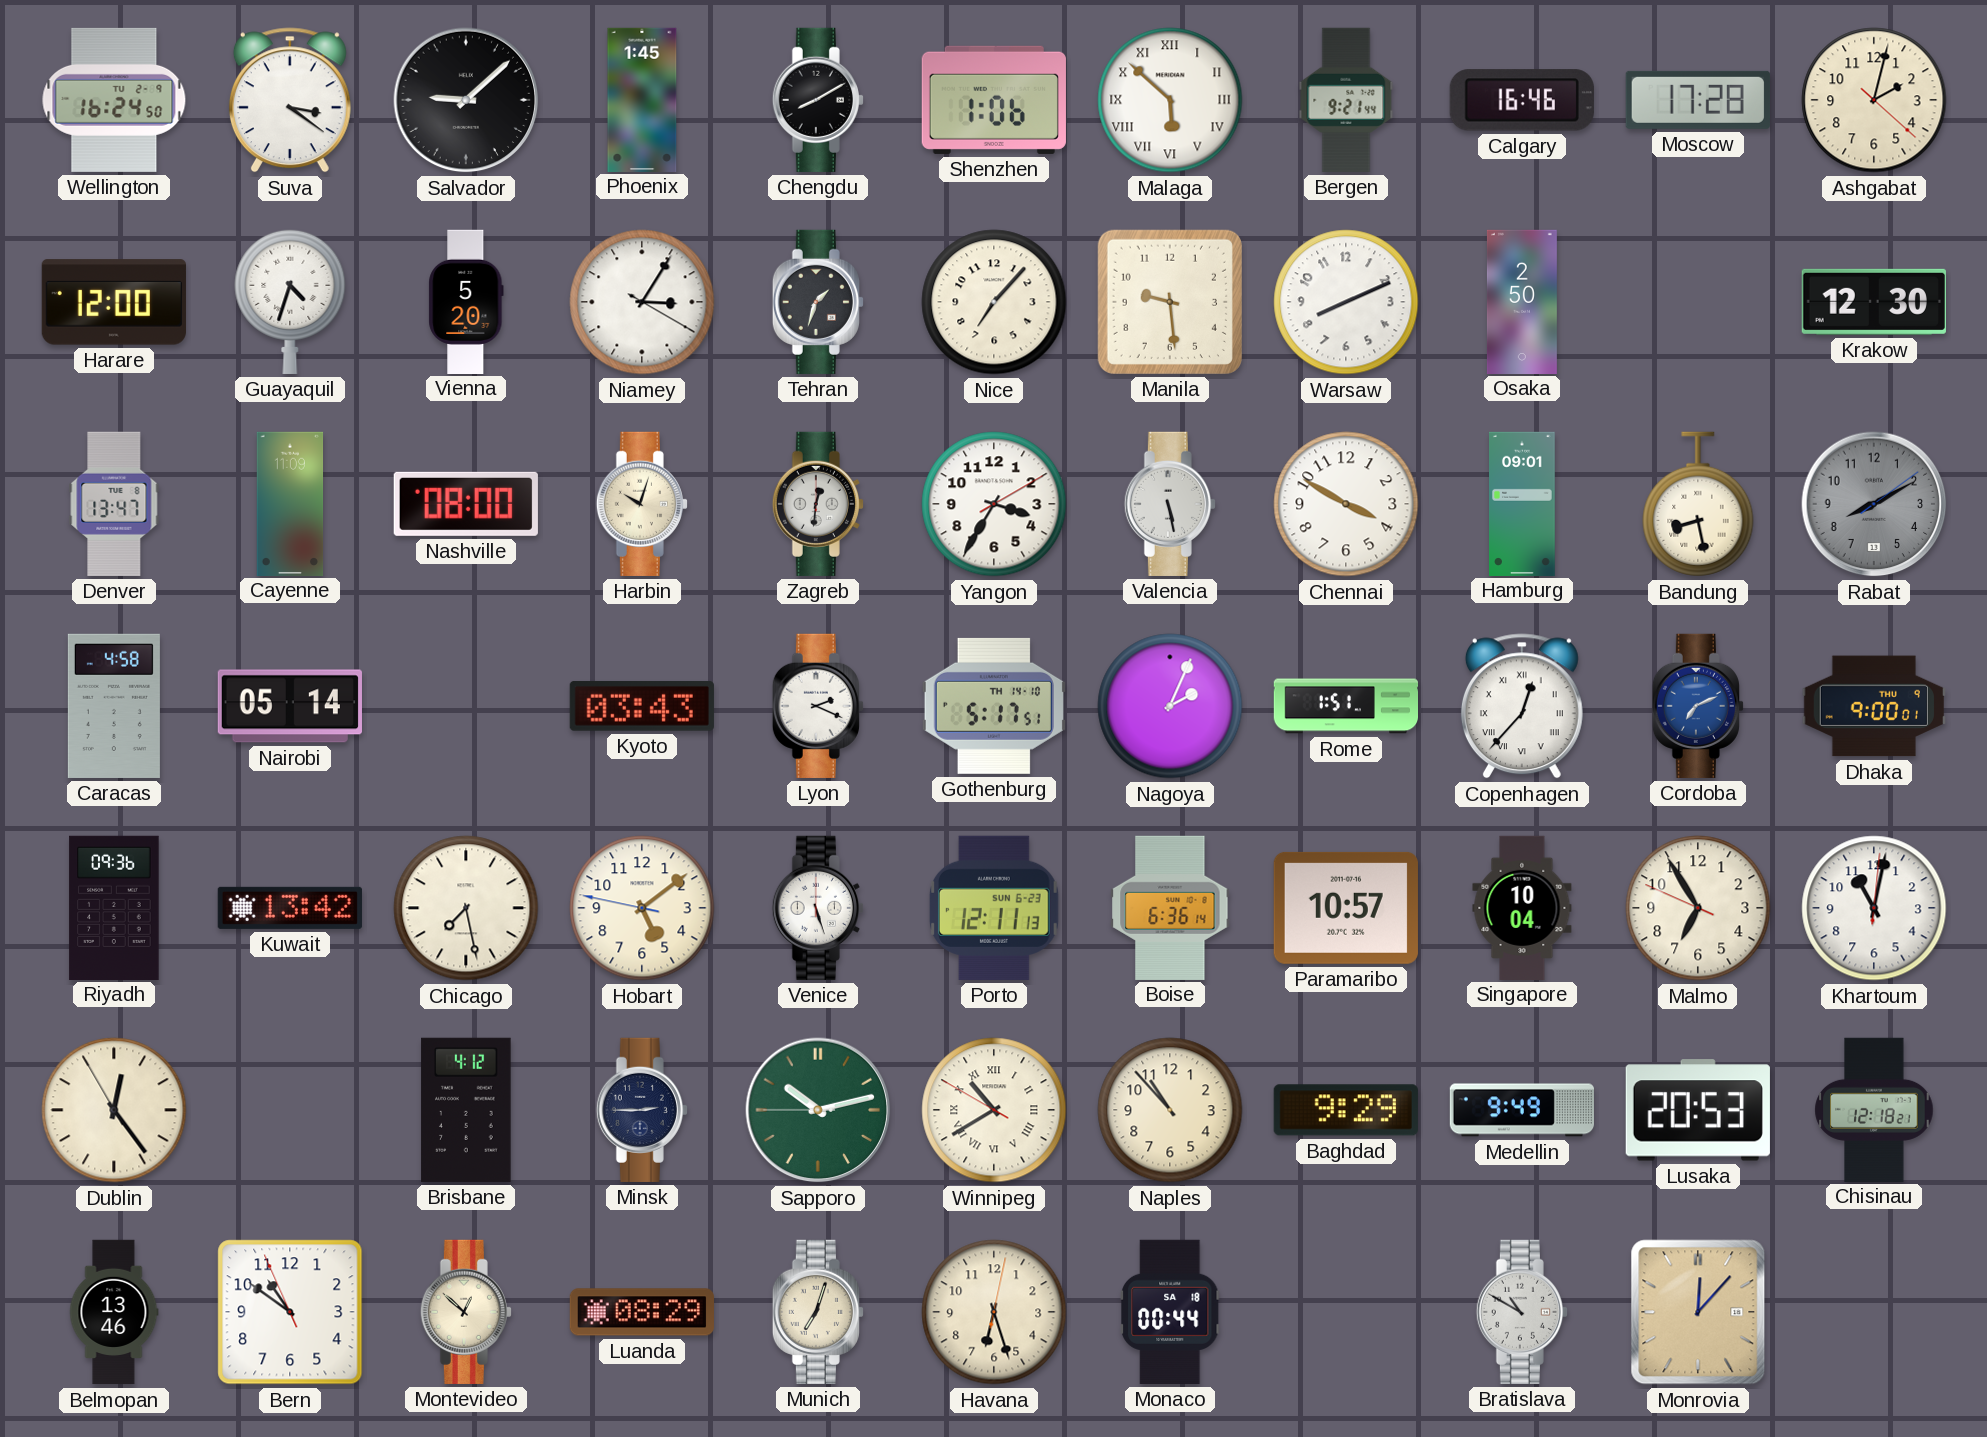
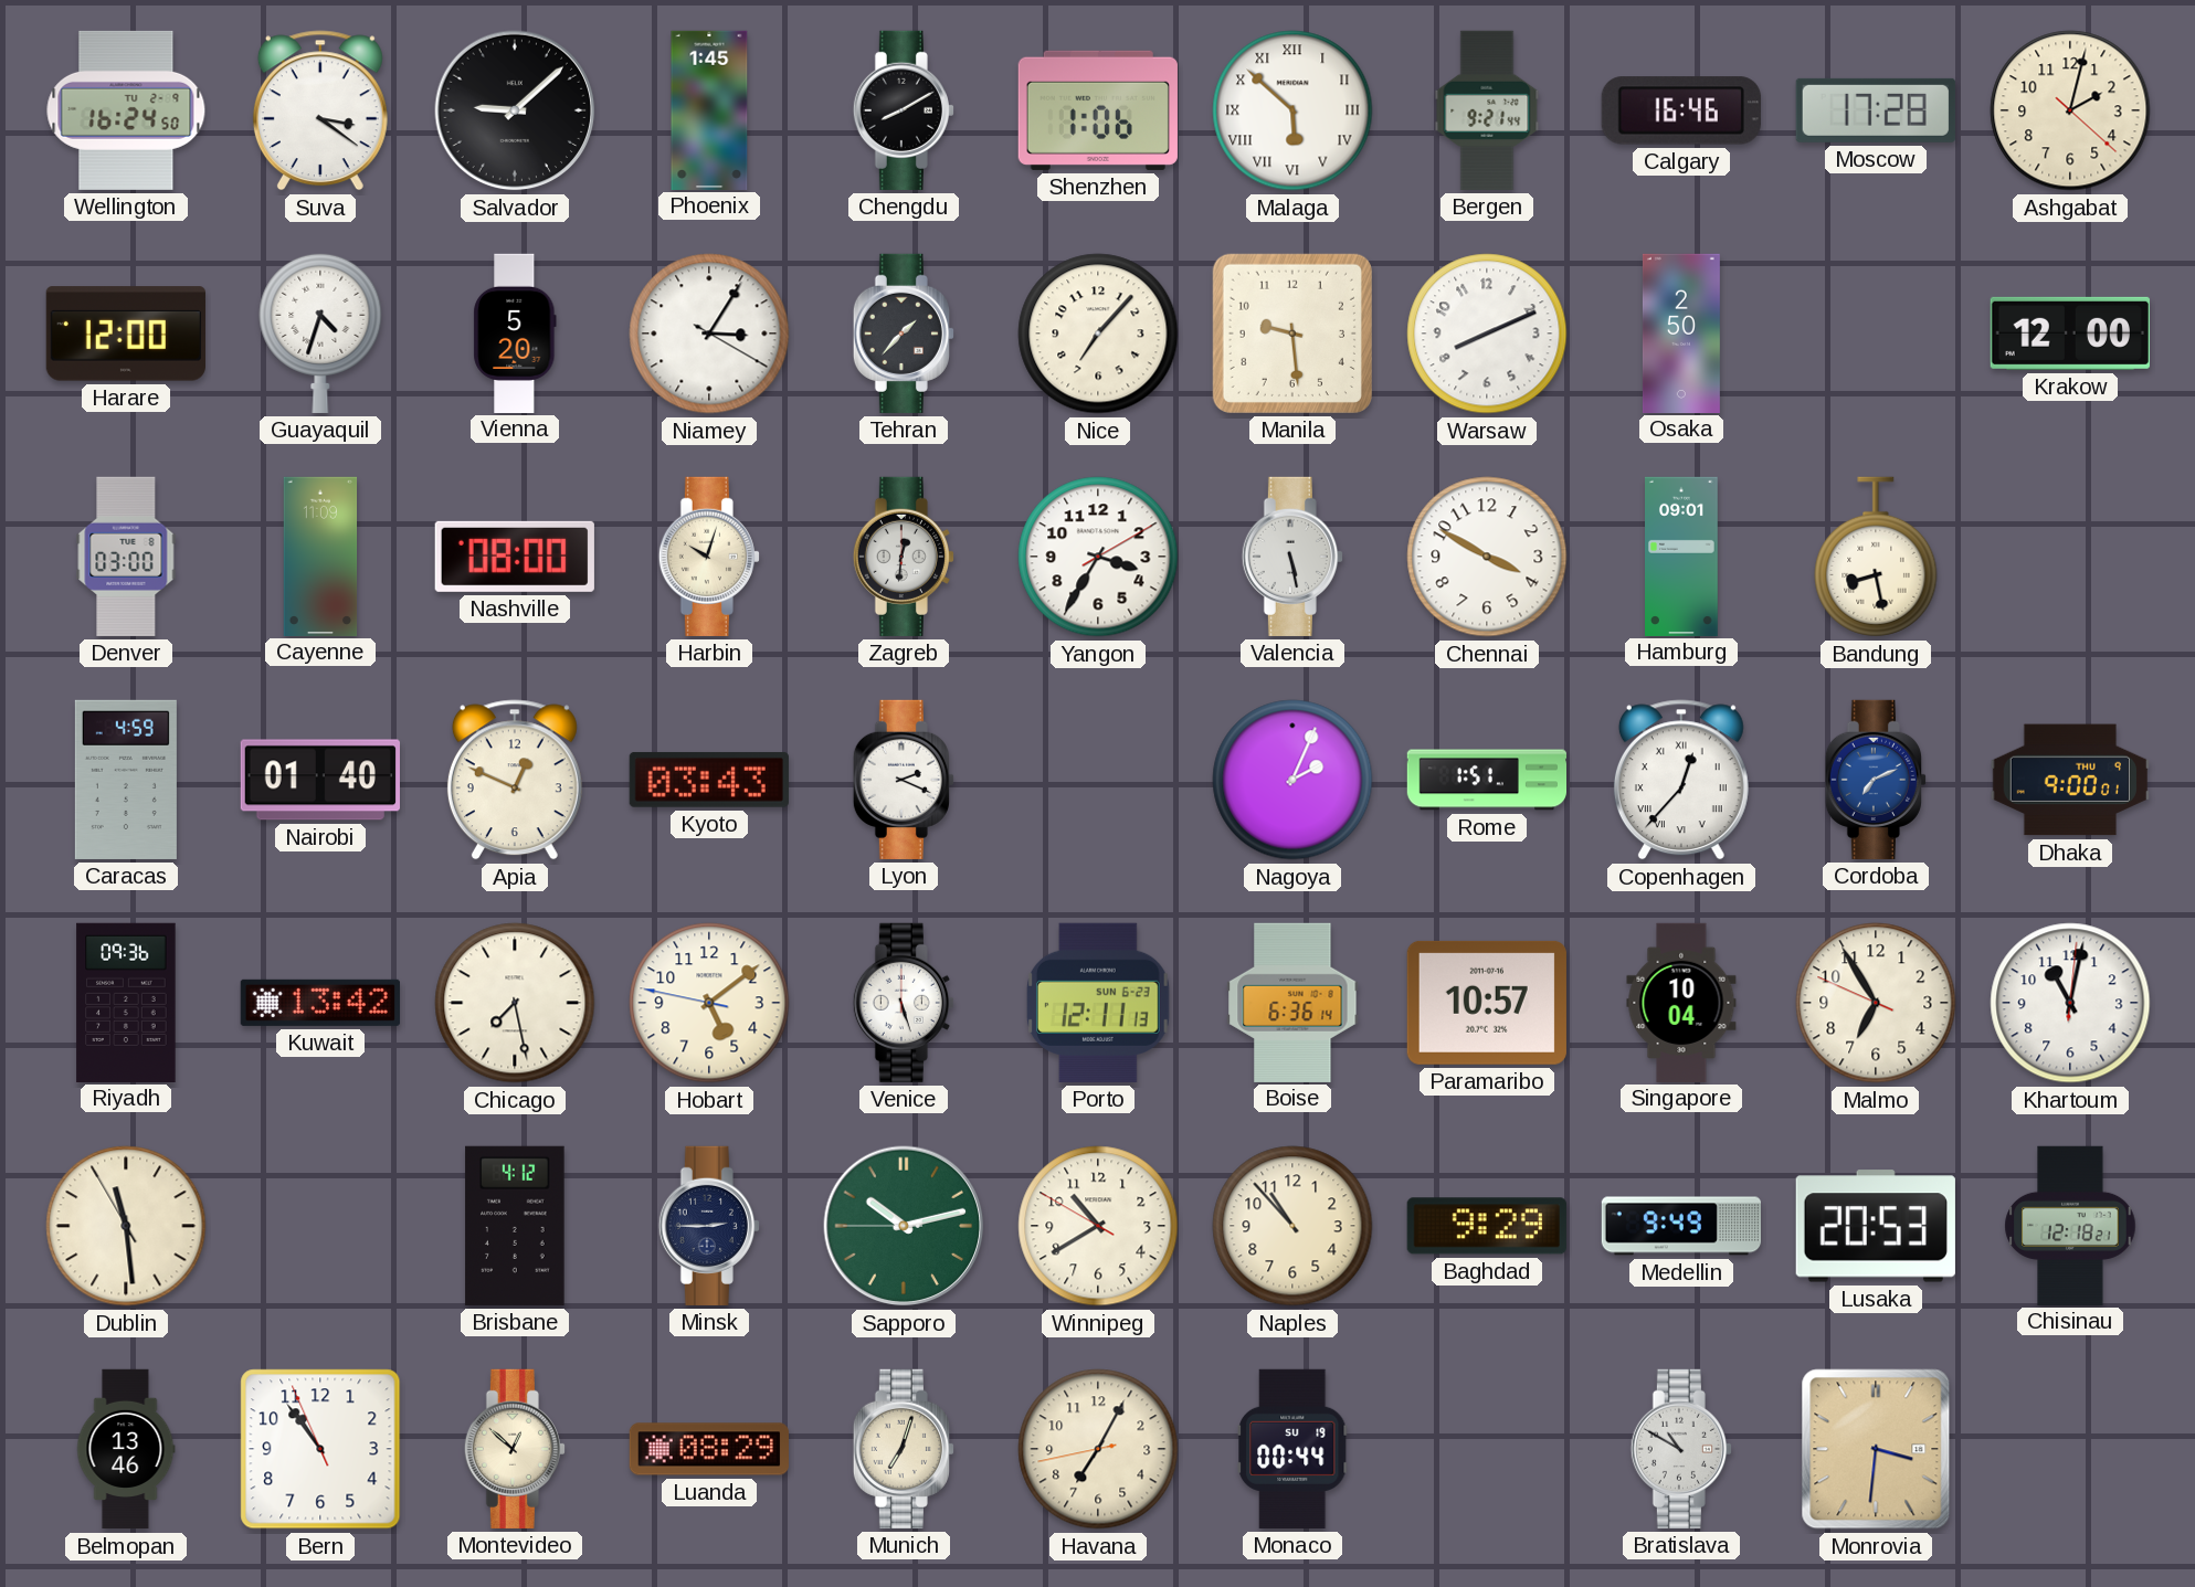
Tehran: 1:33 -> 1:37 (904, 334)
Krakow: 12:30 -> 12:00 (2070, 334)
Denver: 13:47 -> 03:00 (126, 557)
Rabat: 8:10 -> none (1874, 504)
Caracas: 4:58 -> 4:59 (126, 780)
Nairobi: 05:14 -> 01:40 (320, 780)
Apia: none -> 12:49 (515, 780)
Gothenburg: 5:17 -> none (994, 706)
Dublin: 12:23 -> 11:28 (126, 1226)
Winnipeg numerals: Roman -> Arabic (1098, 1226)
Bern: 10:50 -> 10:53 (320, 1449)
Havana: 6:27 -> 7:04 (1098, 1449)
Monaco date: SA 18 -> SU 19 (1294, 1449)
Monrovia: 12:07 -> 3:31 (1876, 1449)
